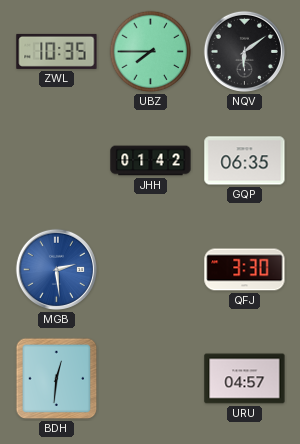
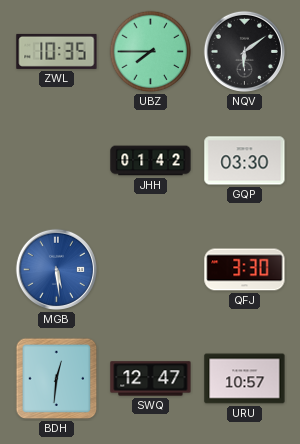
GQP: 06:35 -> 03:30 (245, 161)
MGB: 2:29 -> 5:29 (56, 269)
SWQ: none -> 12:47 (151, 379)
URU: 04:57 -> 10:57 (245, 379)
